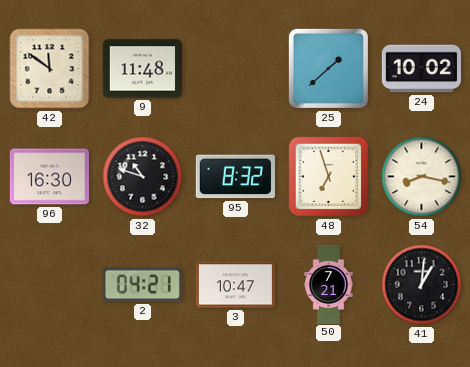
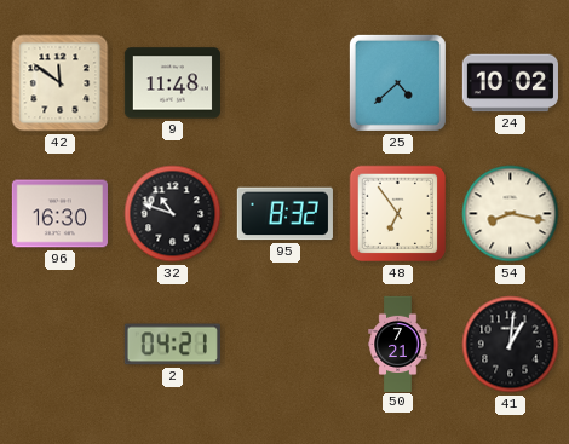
25: 1:38 -> 4:38 (397, 82)
48: 6:57 -> 6:54 (398, 214)
3: 10:47 -> none (235, 285)
